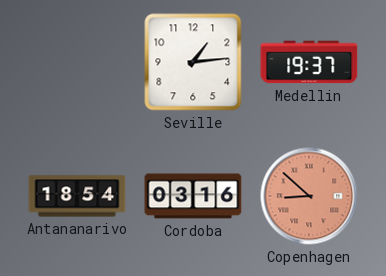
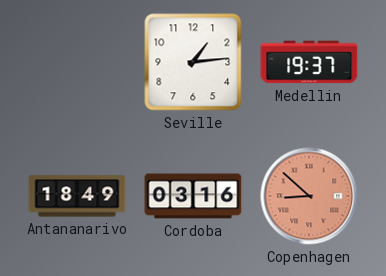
Antananarivo: 18:54 -> 18:49 (77, 196)
